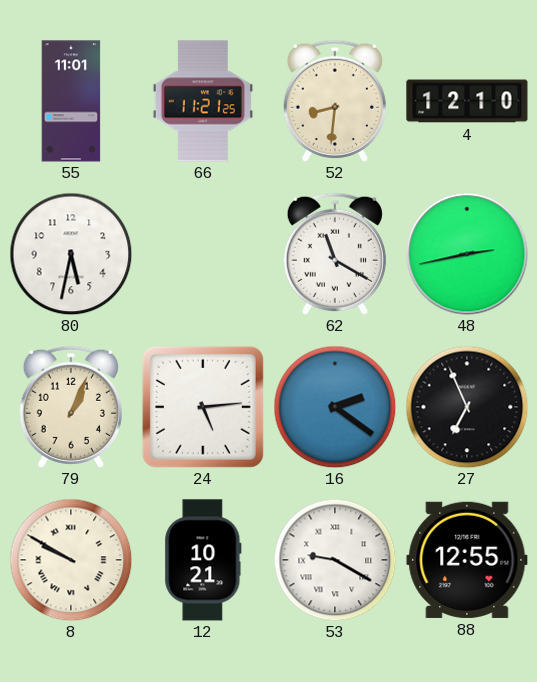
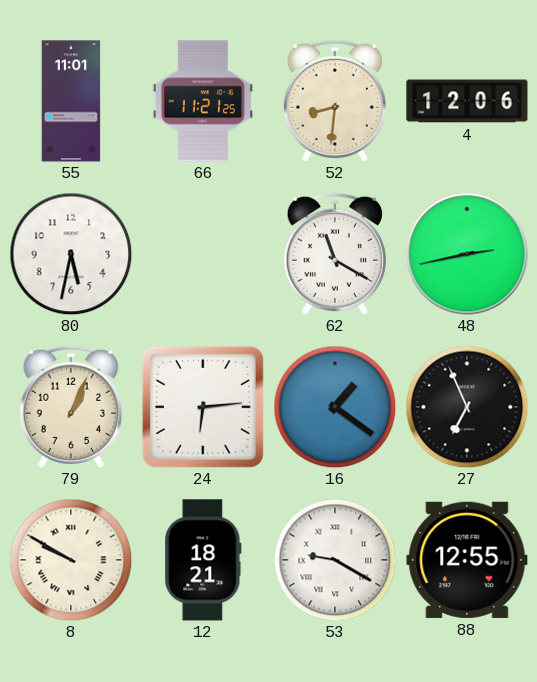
4: 12:10 -> 12:06 (467, 101)
24: 5:14 -> 6:14 (203, 407)
16: 2:21 -> 1:21 (335, 407)
12: 10:21 -> 18:21 (203, 560)
